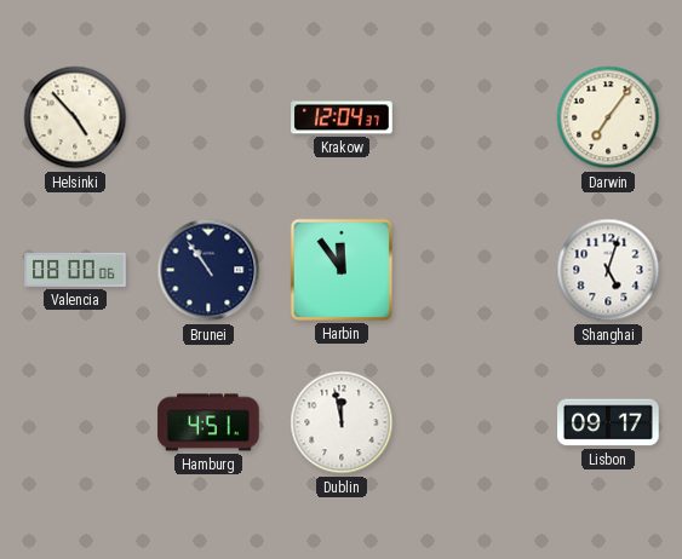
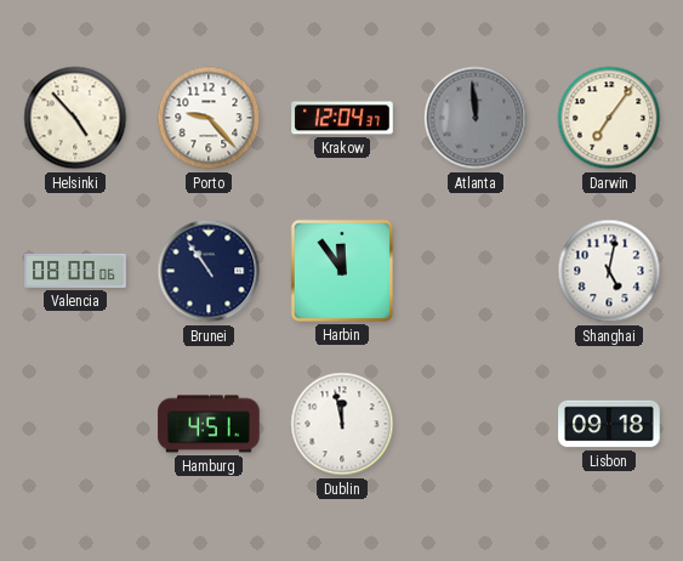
Porto: none -> 9:23 (209, 118)
Atlanta: none -> 11:59 (476, 118)
Shanghai: 5:03 -> 5:02 (609, 271)
Lisbon: 09:17 -> 09:18 (609, 424)
